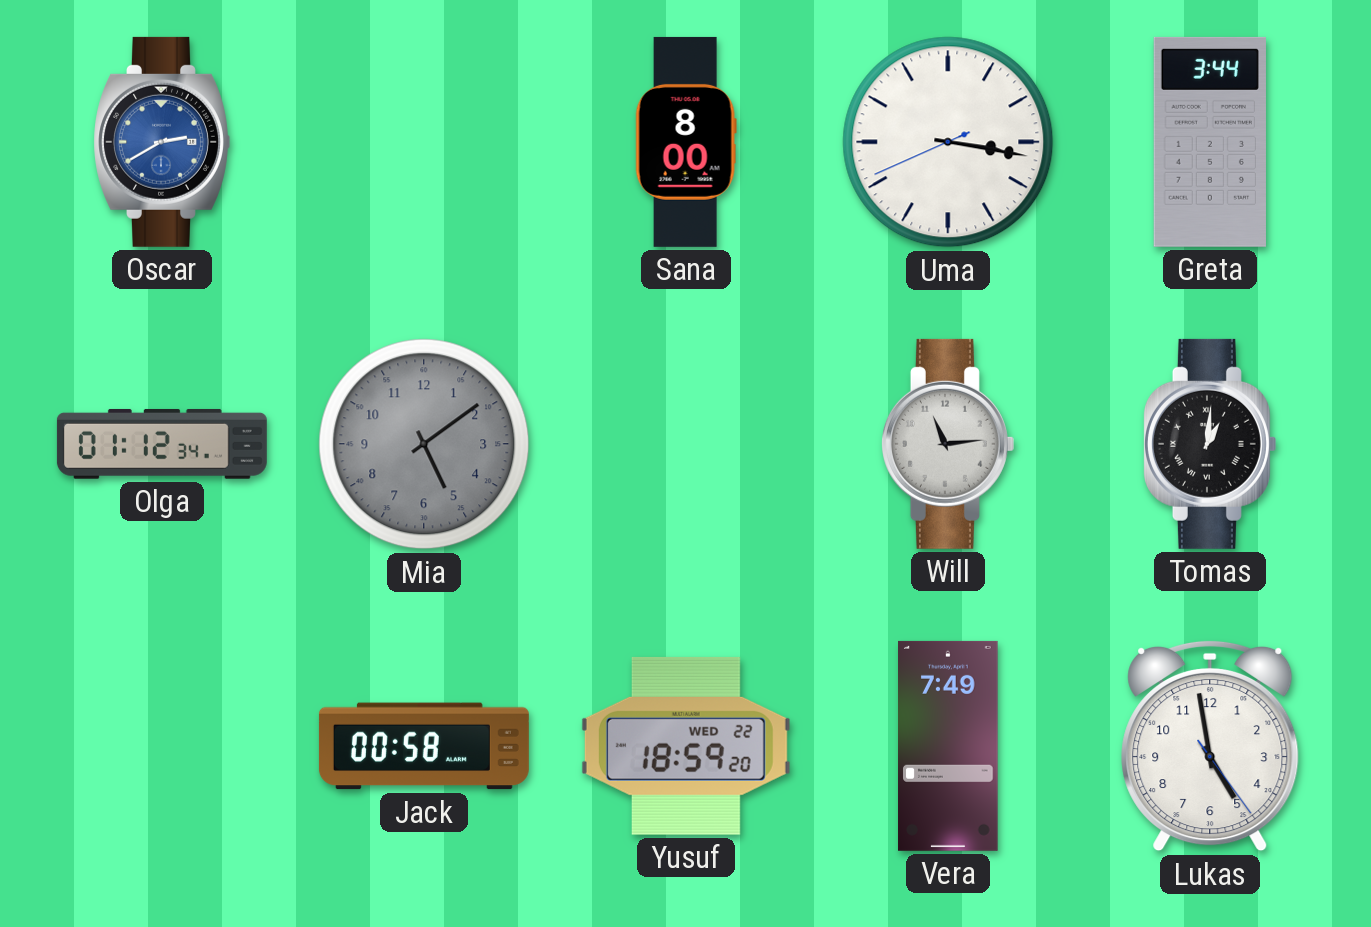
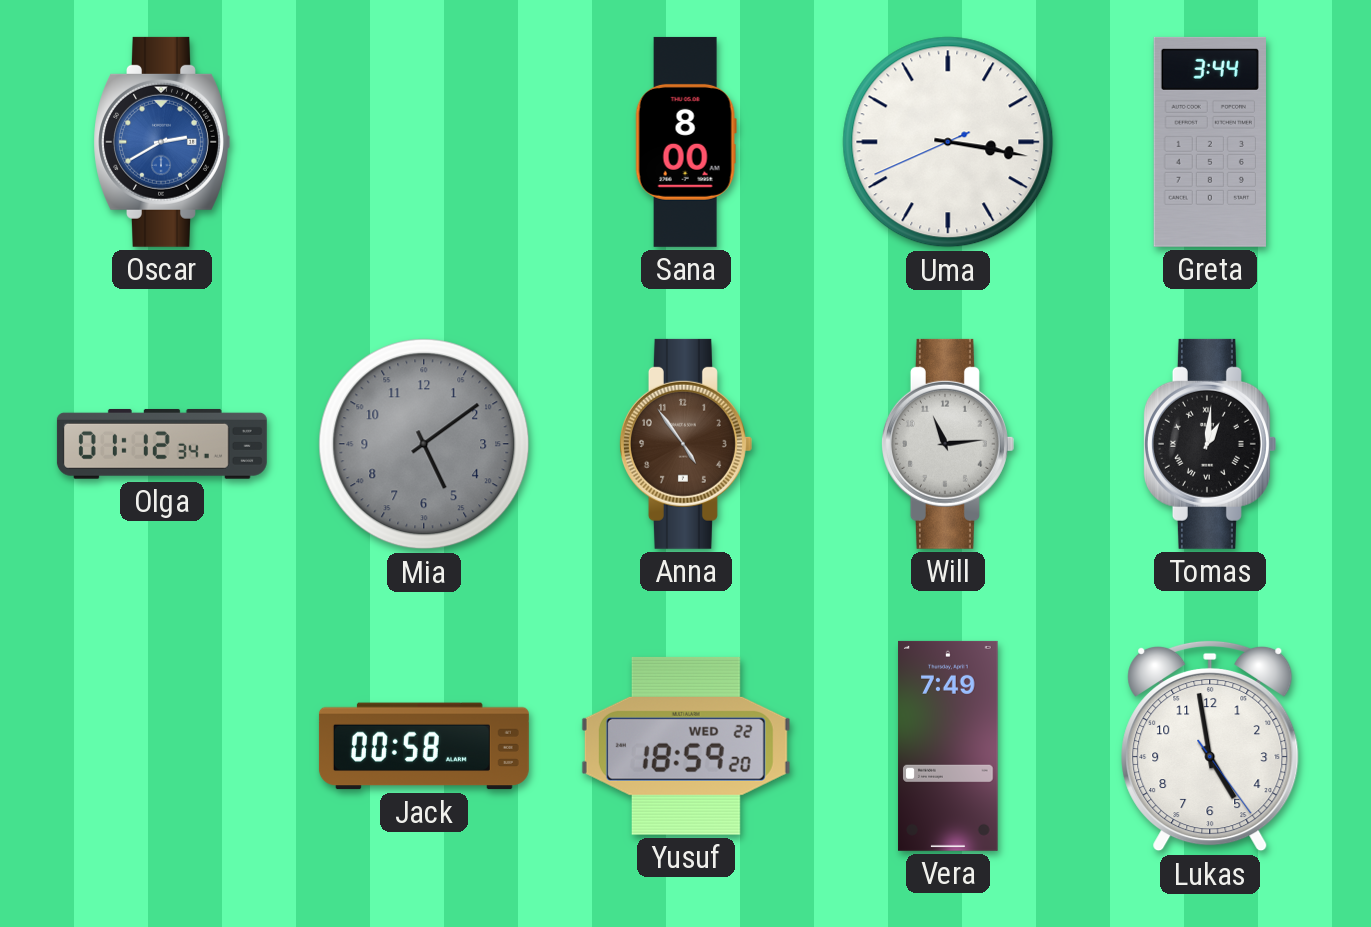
Anna: none -> 4:54 (685, 444)
